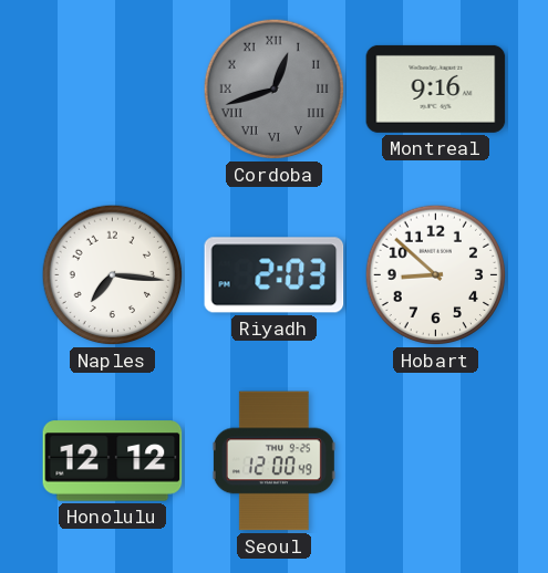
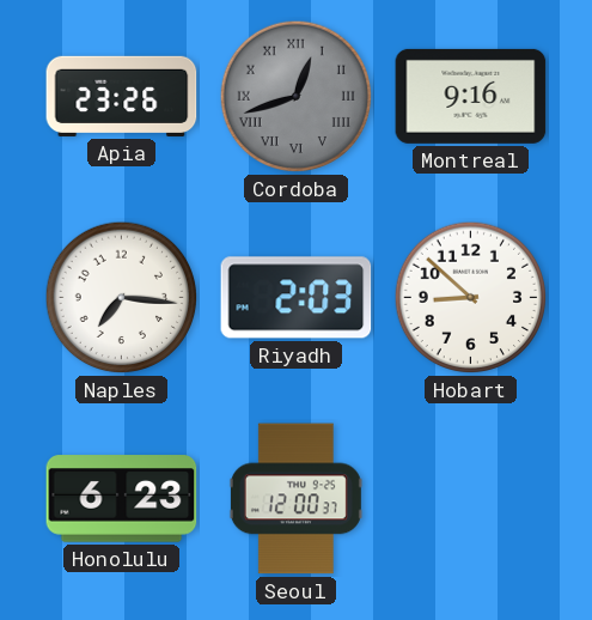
Apia: none -> 23:26 (122, 96)
Honolulu: 12:12 -> 6:23 (122, 499)
Seoul: 12:00:49 -> 12:00:37 (295, 499)
